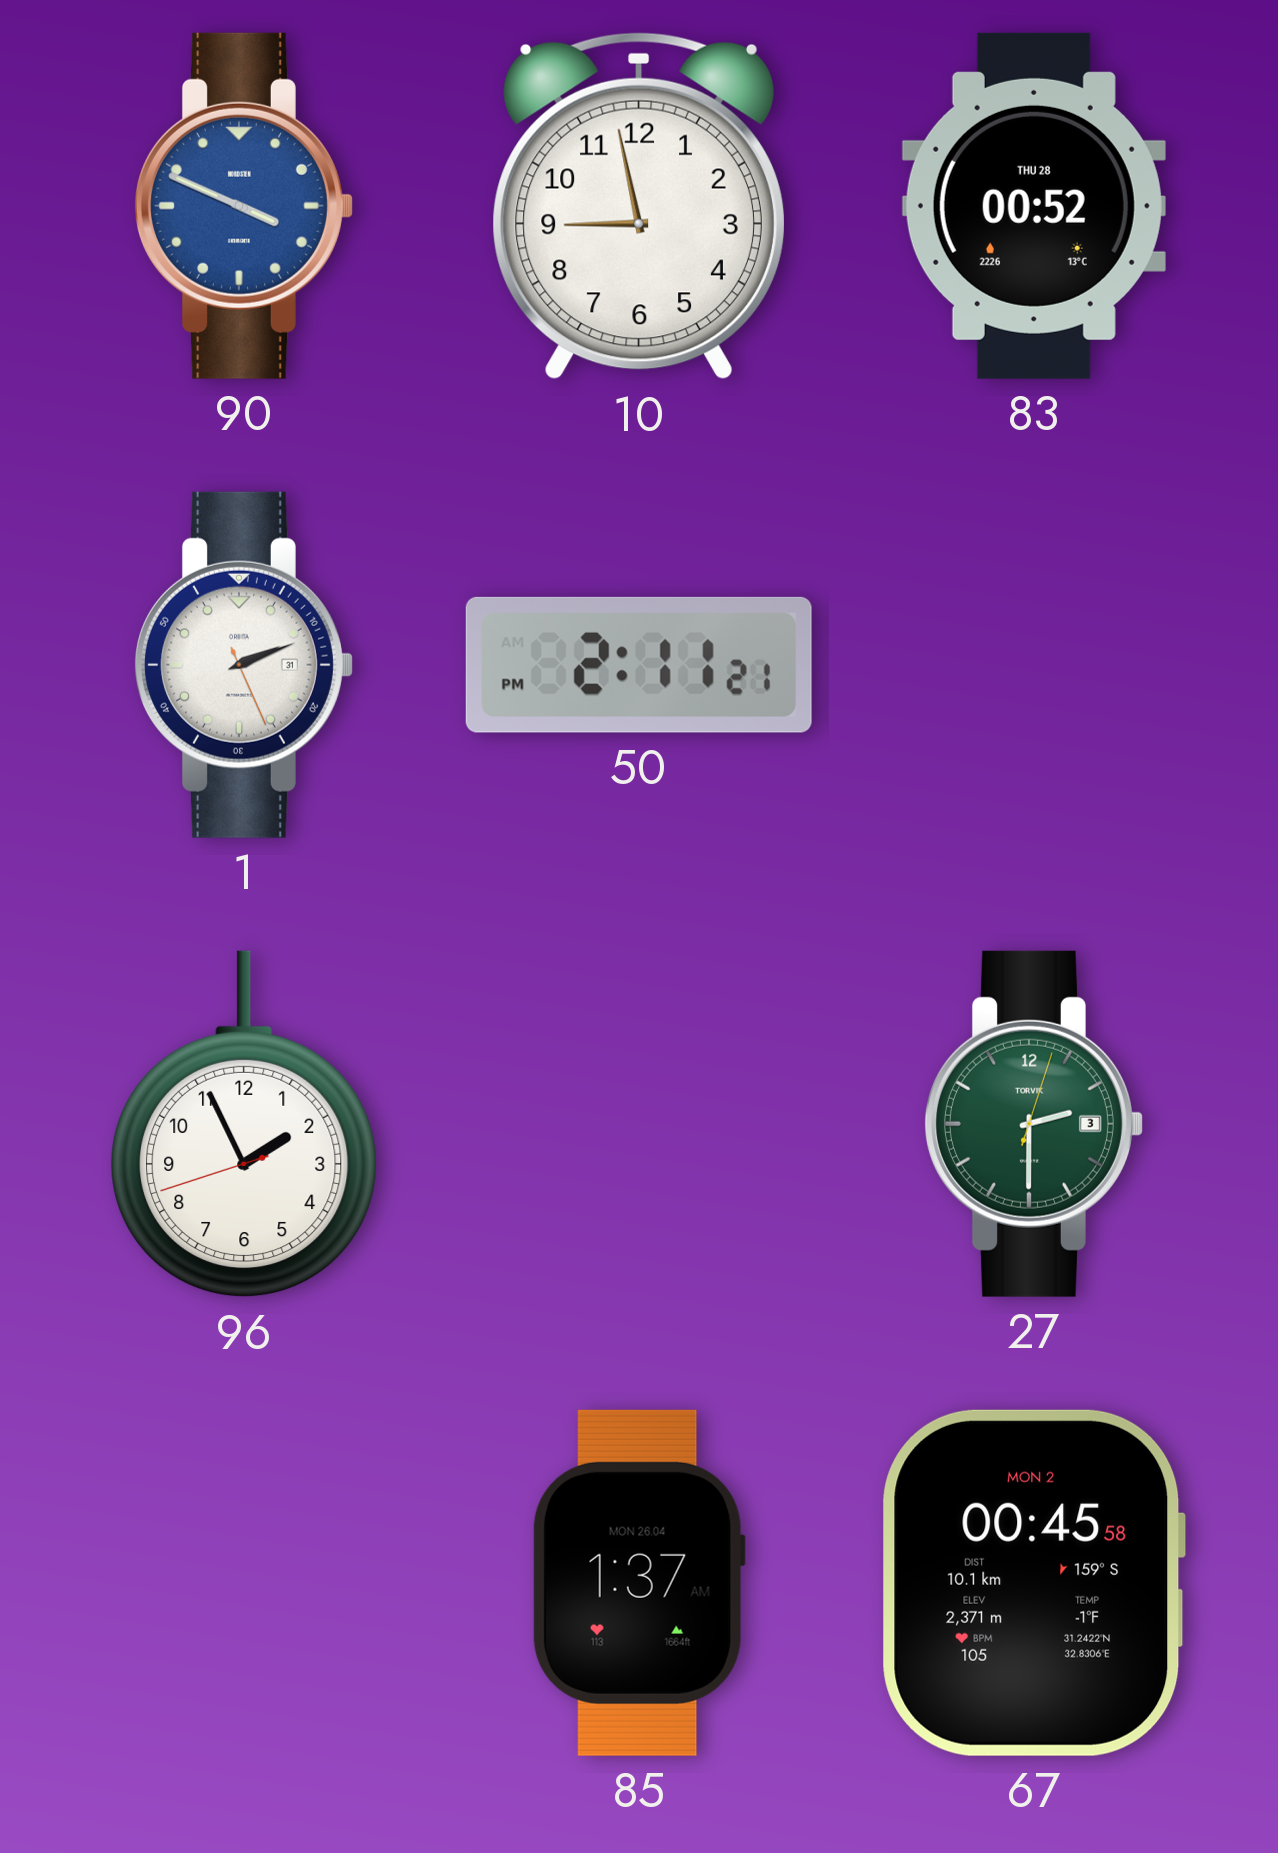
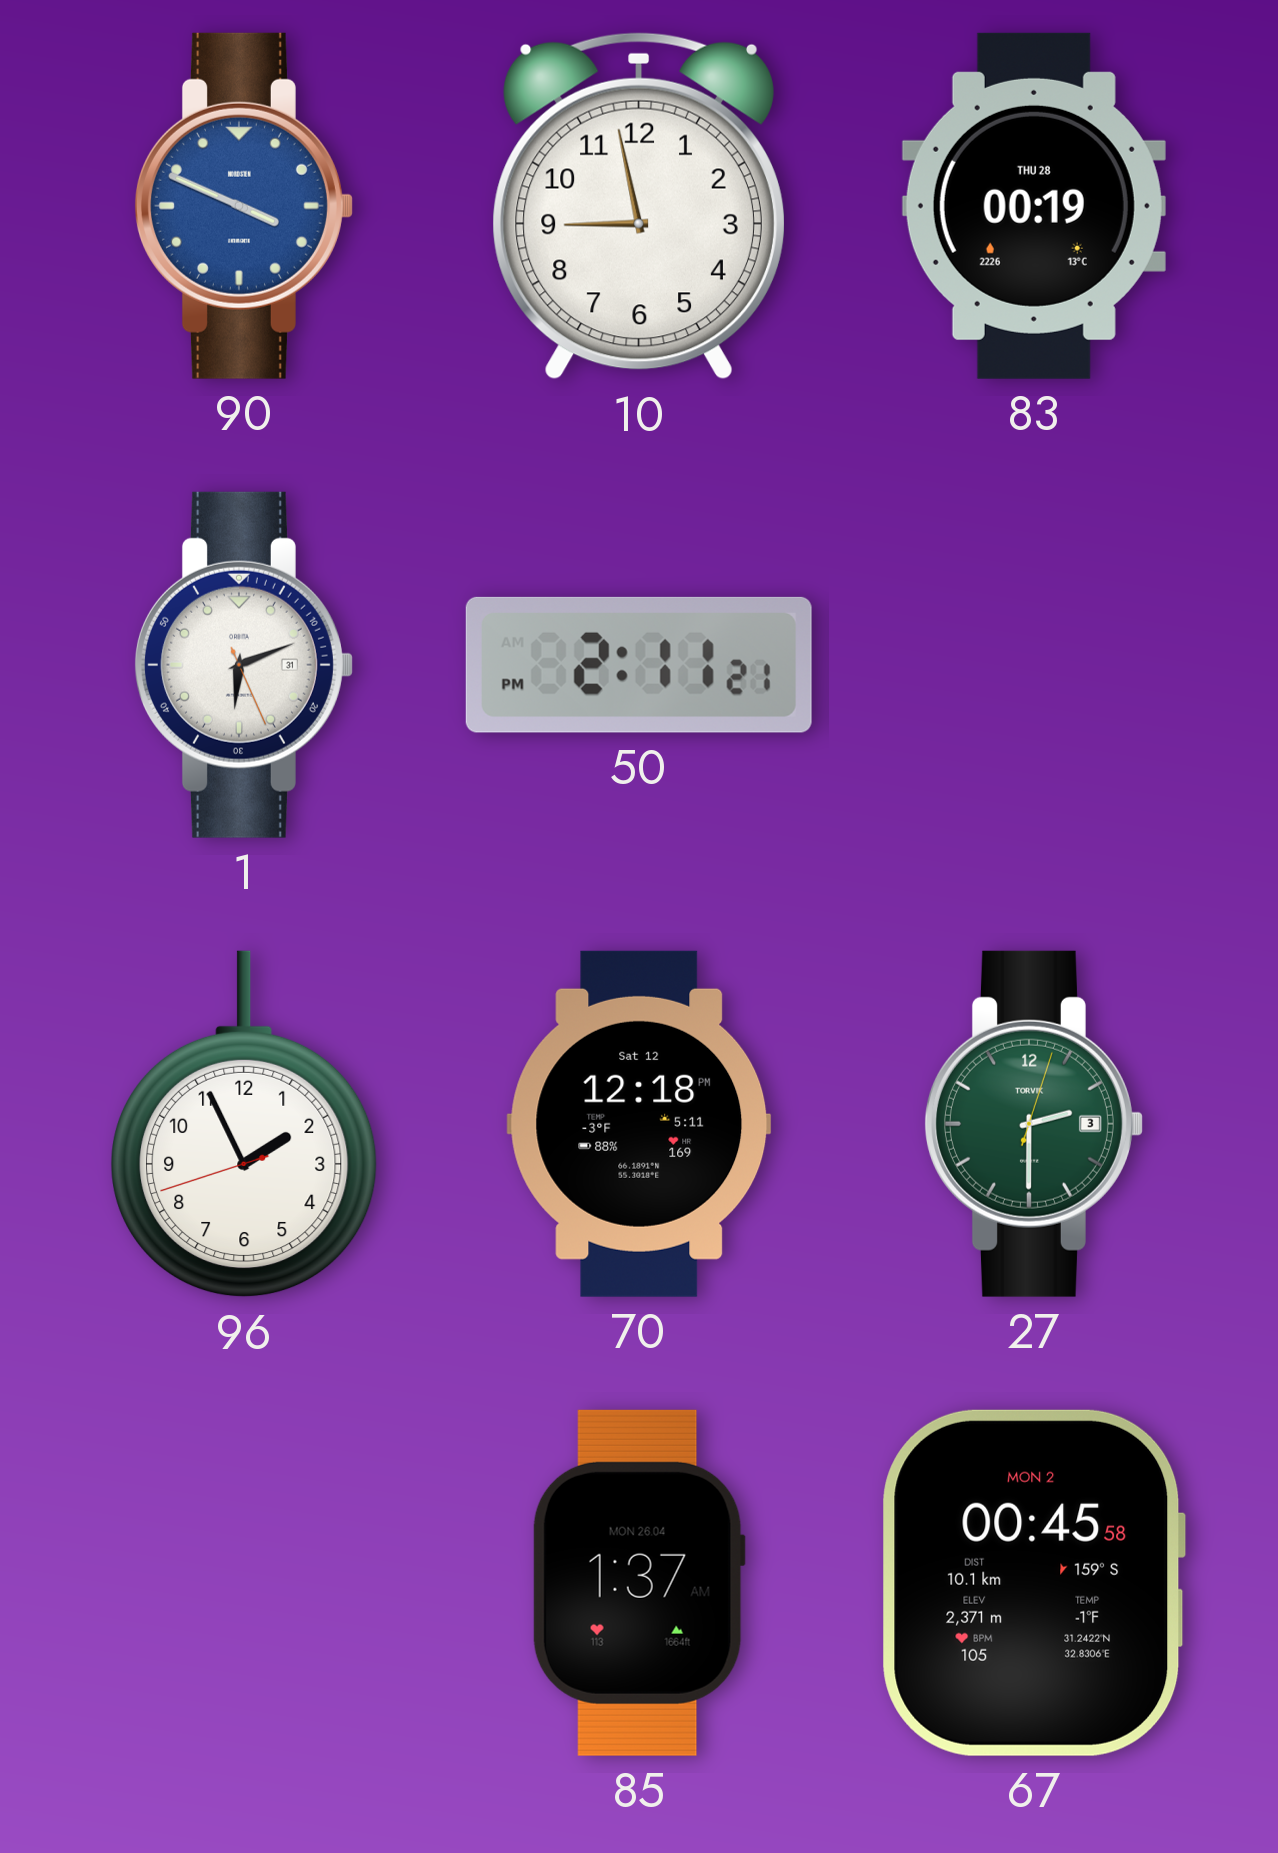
83: 00:52 -> 00:19 (1034, 206)
1: 2:11 -> 6:11 (243, 665)
70: none -> 12:18 (639, 1124)
